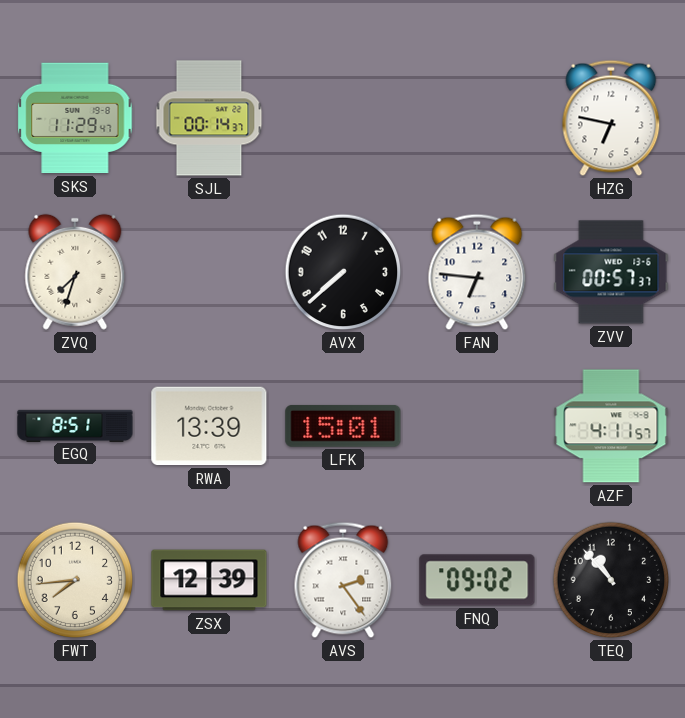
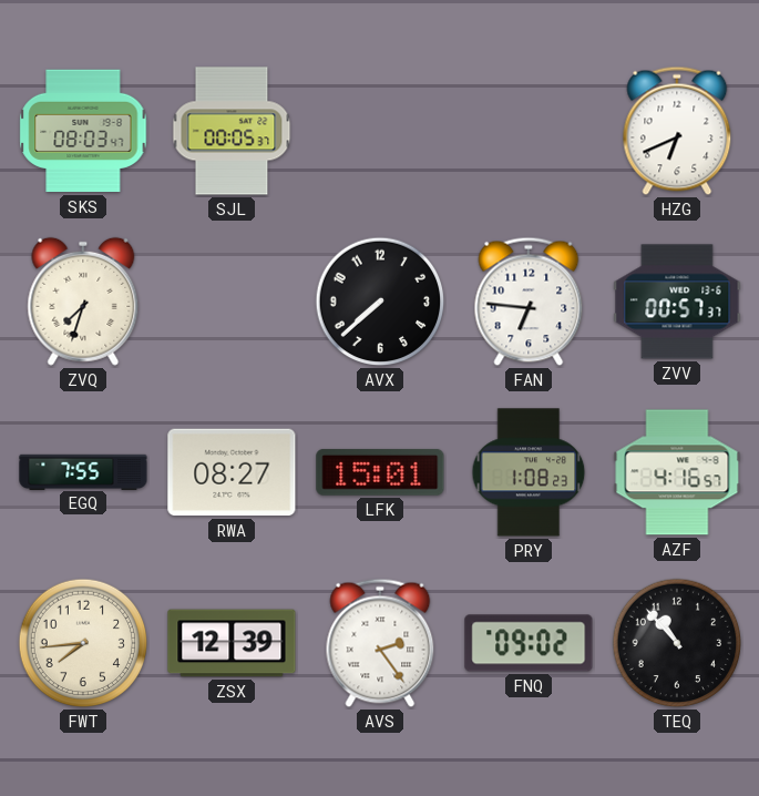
SKS: 11:29 -> 08:03 (83, 131)
SJL: 00:14 -> 00:05 (232, 131)
HZG: 6:47 -> 6:41 (677, 131)
EGQ: 8:51 -> 7:55 (83, 471)
RWA: 13:39 -> 08:27 (232, 472)
PRY: none -> 1:08 (529, 472)
AZF: 4:11 -> 4:16 (677, 472)
